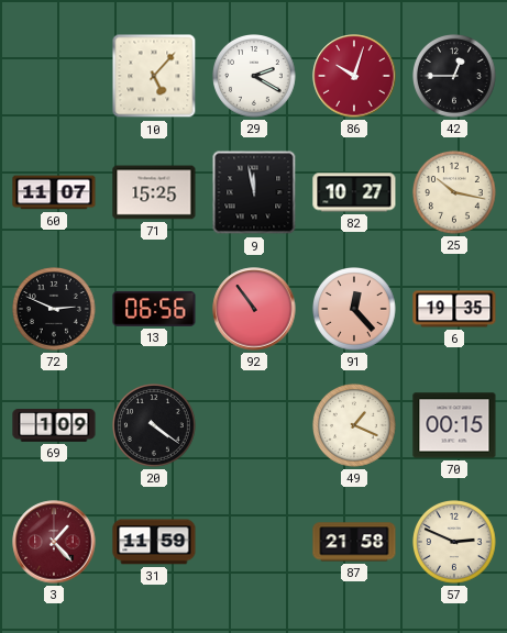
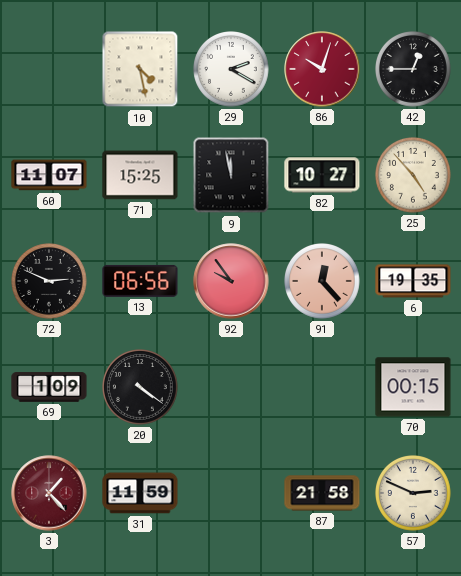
10: 5:07 -> 4:28 (140, 69)
25: 10:17 -> 4:53 (414, 176)
92: 10:54 -> 9:54 (231, 281)
49: 1:19 -> none (355, 426)
